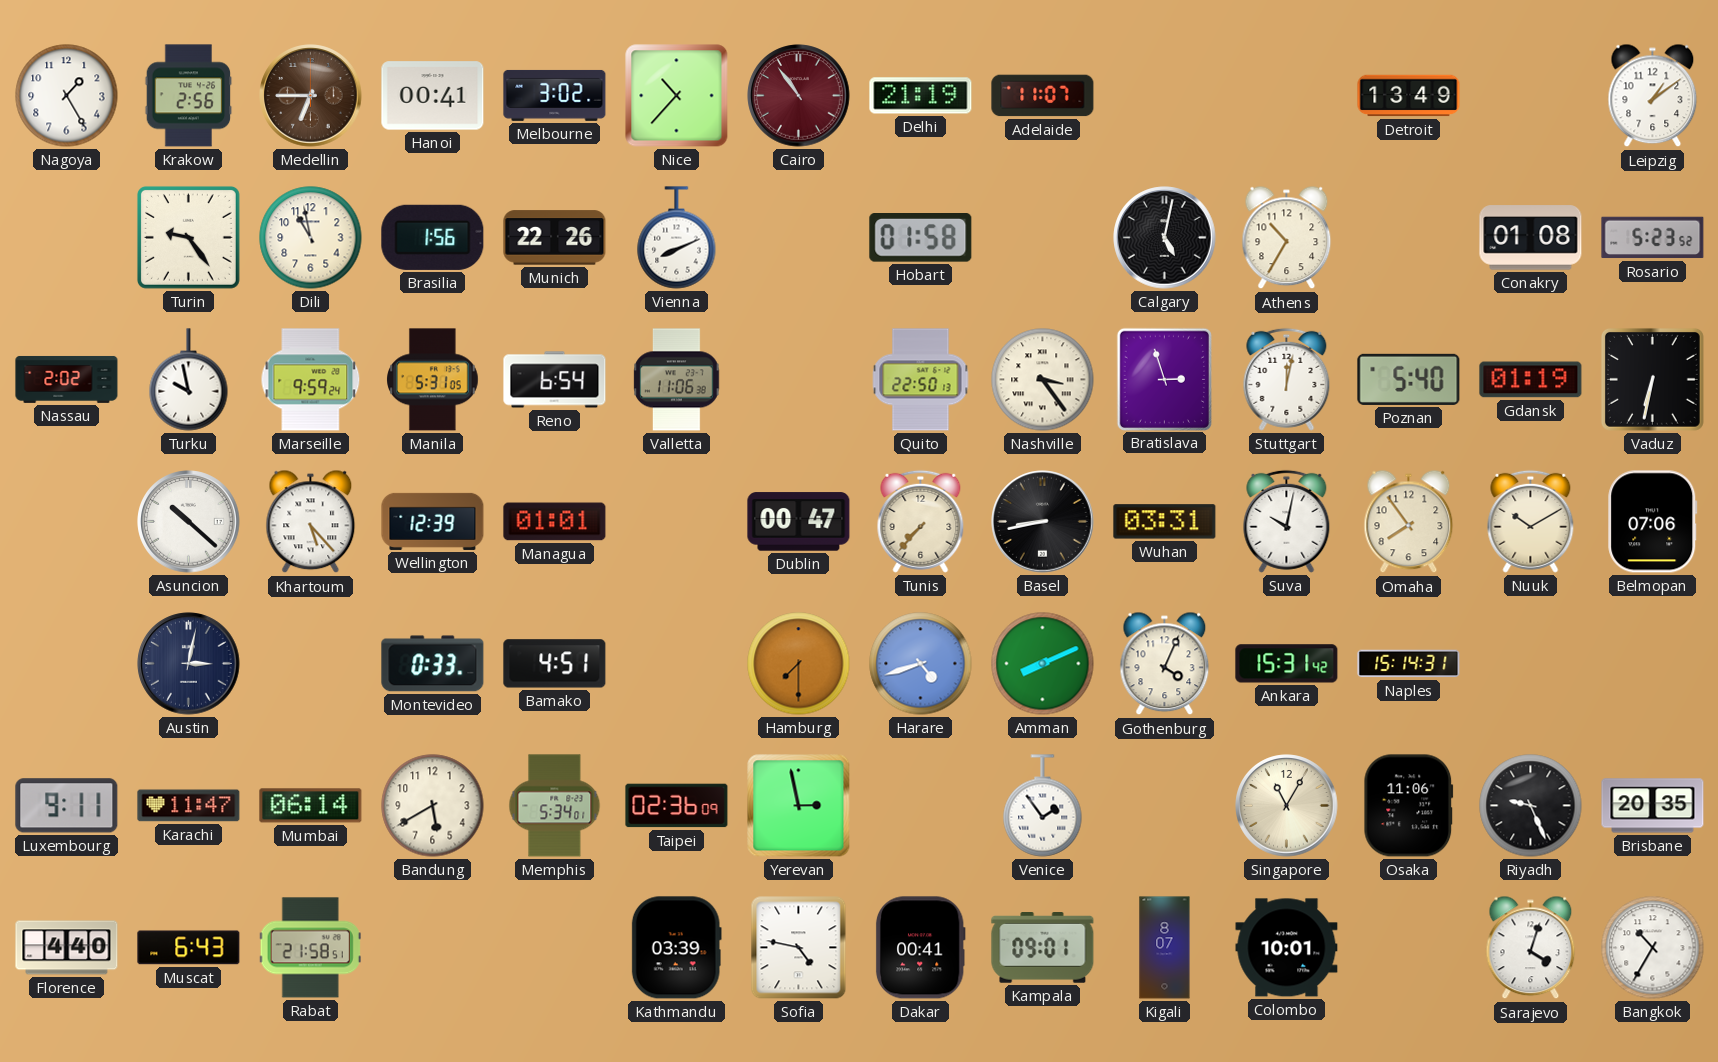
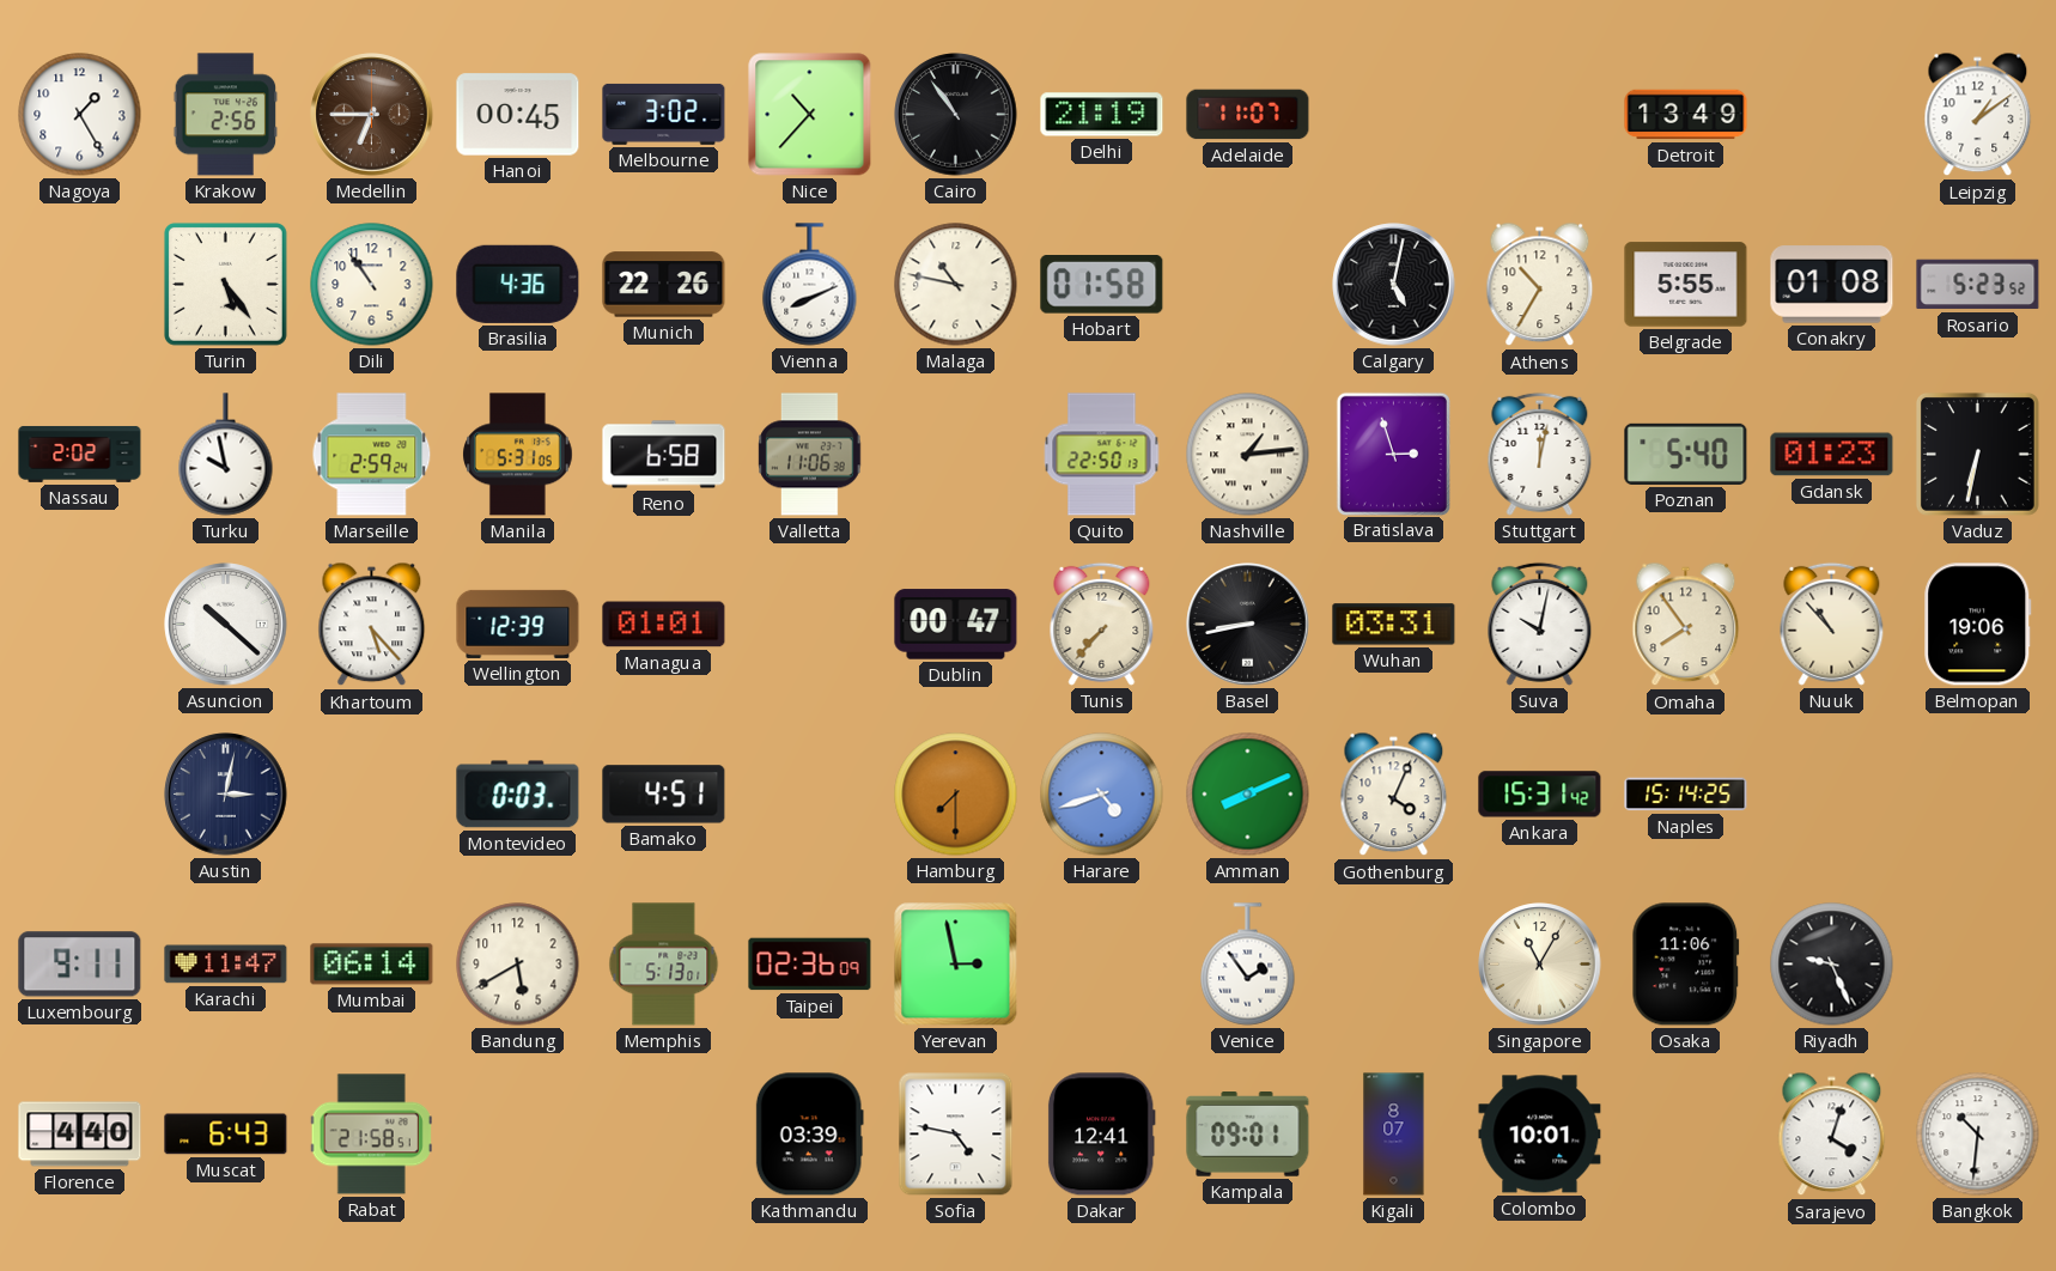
Hanoi: 00:41 -> 00:45 (518, 115)
Cairo dial: burgundy -> black (956, 115)
Turin: 9:24 -> 5:24 (225, 284)
Dili: 10:58 -> 10:54 (372, 285)
Brasilia: 1:56 -> 4:36 (518, 284)
Malaga: none -> 10:47 (956, 285)
Belgrade: none -> 5:55 (1686, 285)
Marseille: 9:59 -> 2:59 (372, 455)
Reno: 6:54 -> 6:58 (664, 455)
Nashville: 3:24 -> 1:14 (1248, 455)
Gdansk: 01:19 -> 01:23 (1832, 455)
Nuuk: 10:10 -> 10:53 (1832, 624)
Belmopan: 07:06 -> 19:06 (1978, 625)
Montevideo: 0:33 -> 0:03 (518, 795)
Naples: 15:14:31 -> 15:14:25 (1686, 795)
Memphis: 5:34 -> 5:13 (664, 965)
Brisbane: 20:35 -> none (1653, 806)
Dakar: 00:41 -> 12:41 (1101, 1135)
Bangkok: 10:35 -> 10:31 (1978, 1135)
